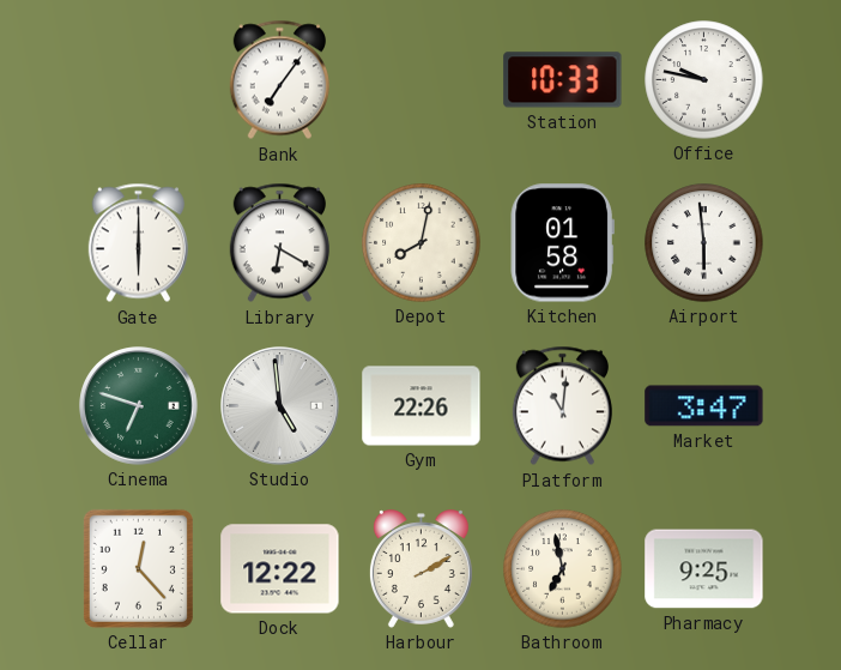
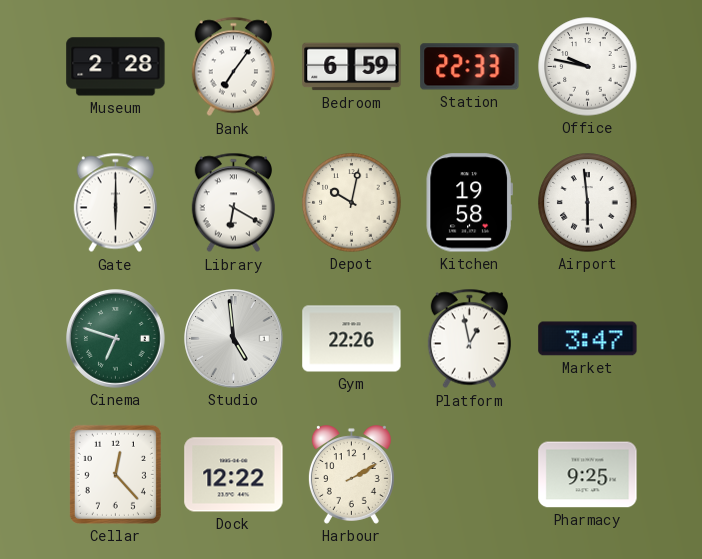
Museum: none -> 2:28 (116, 67)
Bedroom: none -> 6:59 (352, 67)
Station: 10:33 -> 22:33 (470, 67)
Depot: 8:02 -> 10:02 (352, 203)
Kitchen: 01:58 -> 19:58 (469, 203)
Platform: 11:01 -> 12:58 (469, 339)
Bathroom: 6:58 -> none (563, 569)
